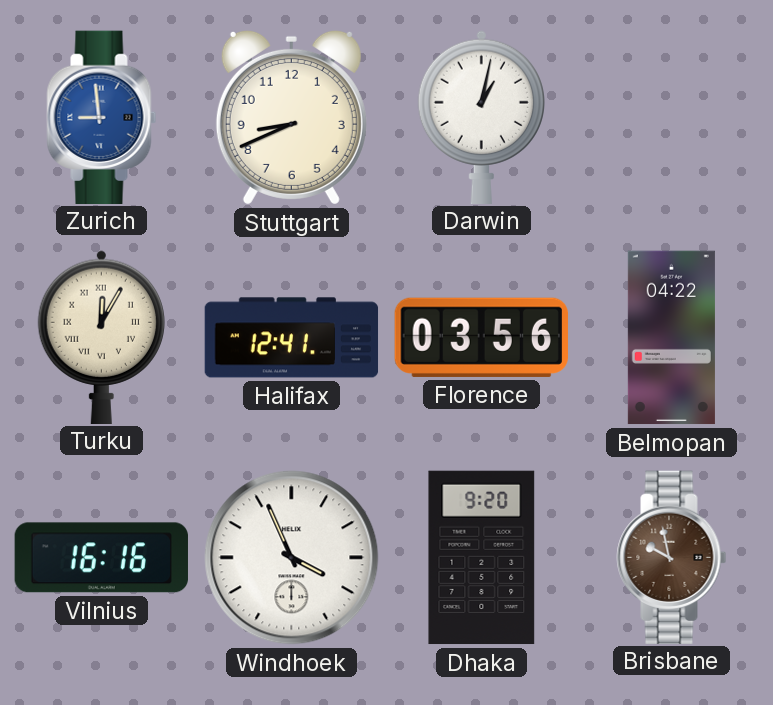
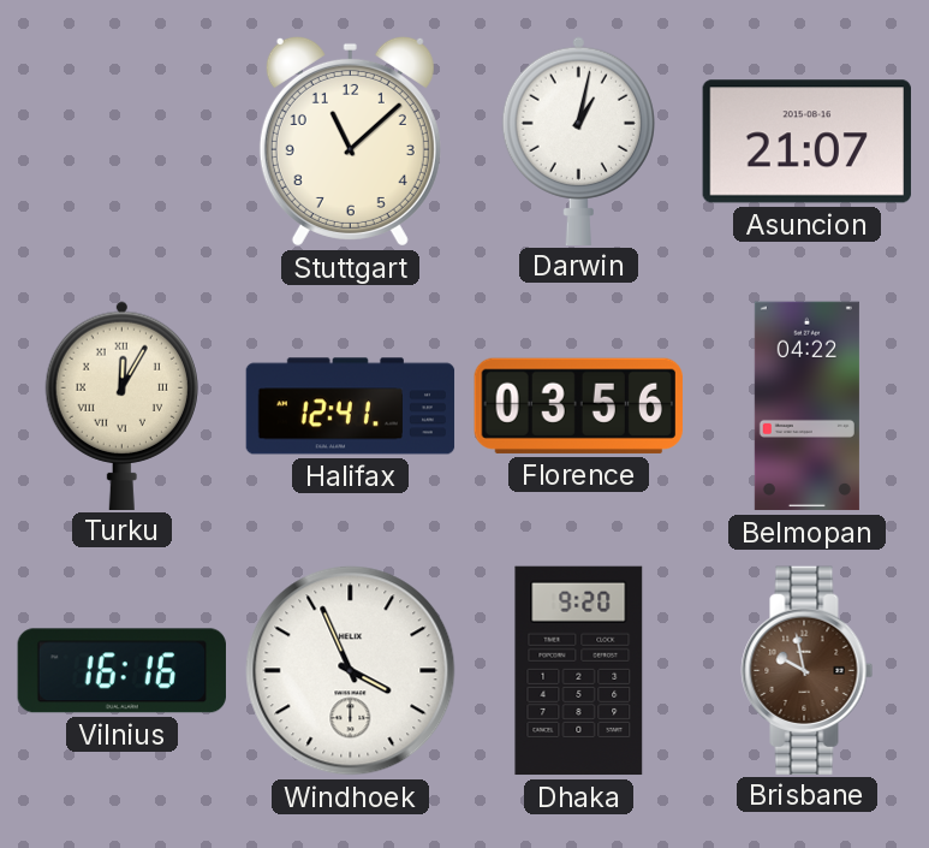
Zurich: 8:59 -> none (102, 117)
Stuttgart: 8:41 -> 11:08 (350, 141)
Asuncion: none -> 21:07 (806, 142)
